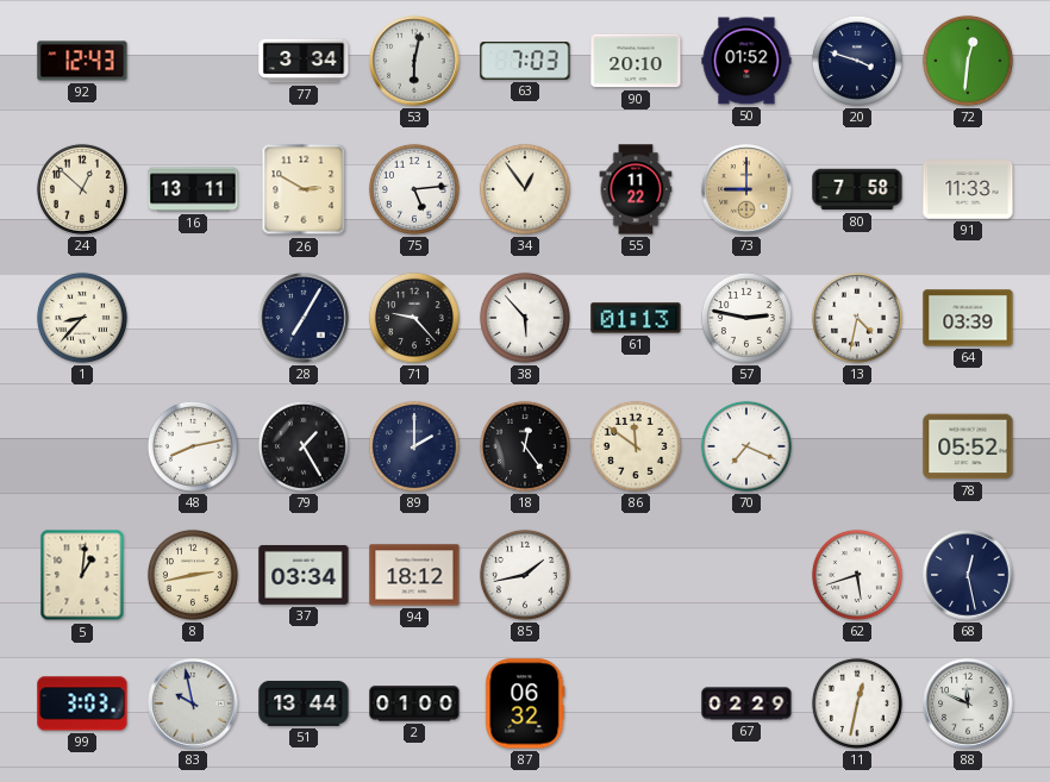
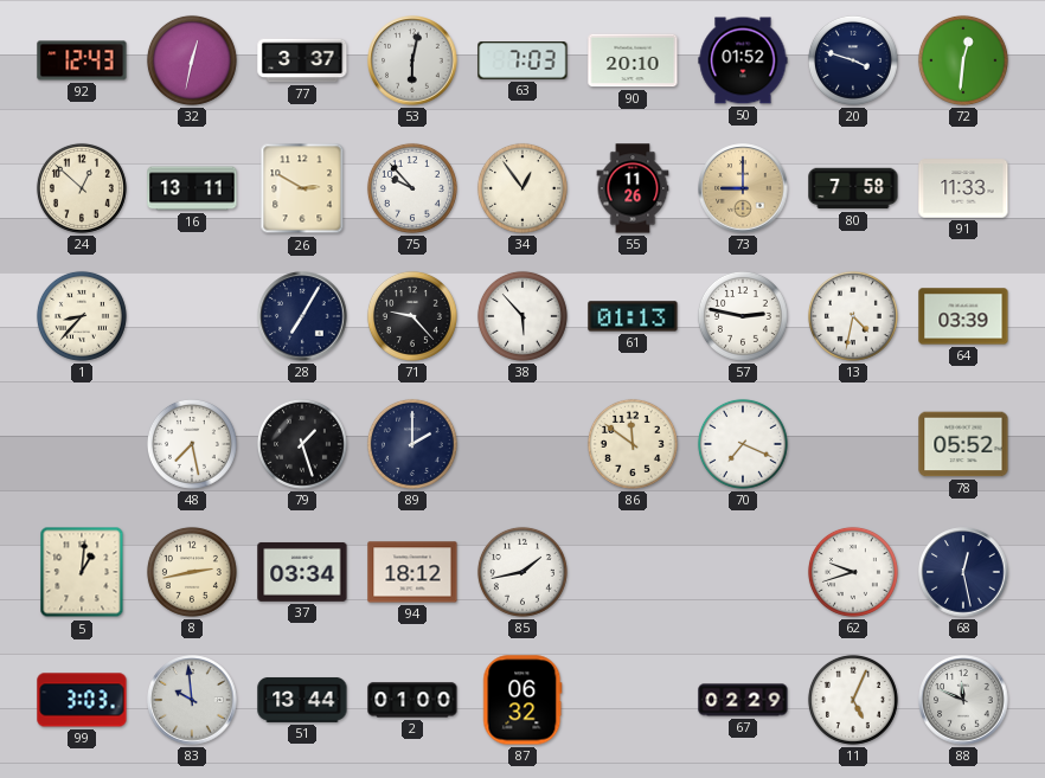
32: none -> 12:32 (192, 60)
77: 3:34 -> 3:37 (302, 60)
75: 5:14 -> 9:53 (412, 188)
55: 11:22 -> 11:26 (633, 188)
48: 8:13 -> 7:28 (192, 444)
79: 1:25 -> 1:27 (302, 444)
18: 12:24 -> none (525, 446)
62: 5:42 -> 9:42 (853, 572)
83: 9:58 -> 9:59 (192, 700)
11: 12:32 -> 5:04 (853, 700)
